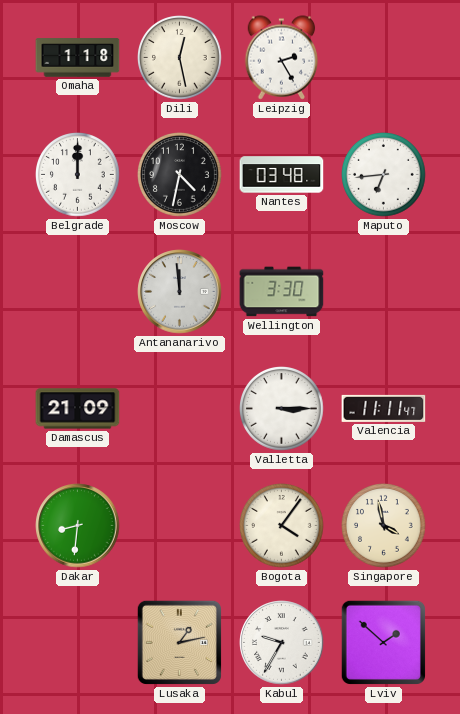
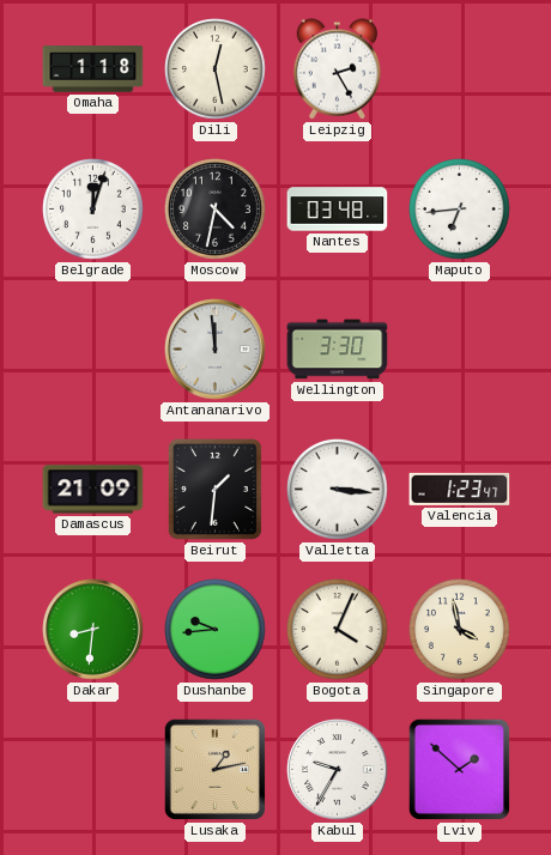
Belgrade: 12:00 -> 12:03 (93, 210)
Beirut: none -> 1:31 (214, 489)
Valletta: 3:15 -> 3:16 (338, 490)
Valencia: 11:11 -> 1:23 (460, 489)
Dushanbe: none -> 9:44 (216, 630)
Bogota: 4:06 -> 4:04 (338, 630)
